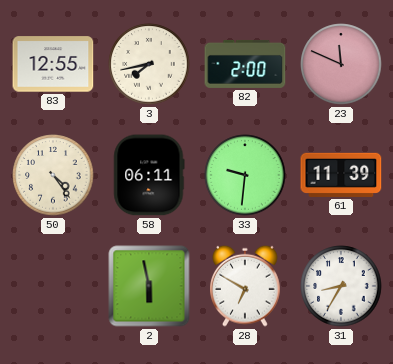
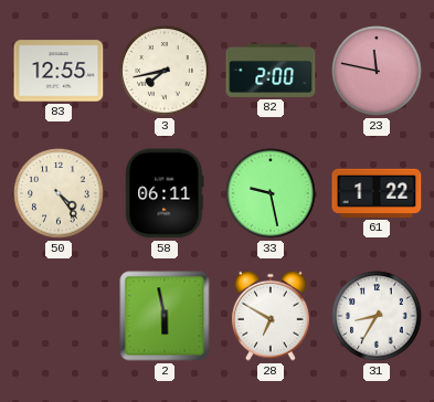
23: 11:49 -> 11:47 (377, 71)
33: 9:31 -> 9:28 (271, 193)
61: 11:39 -> 1:22 (377, 193)
